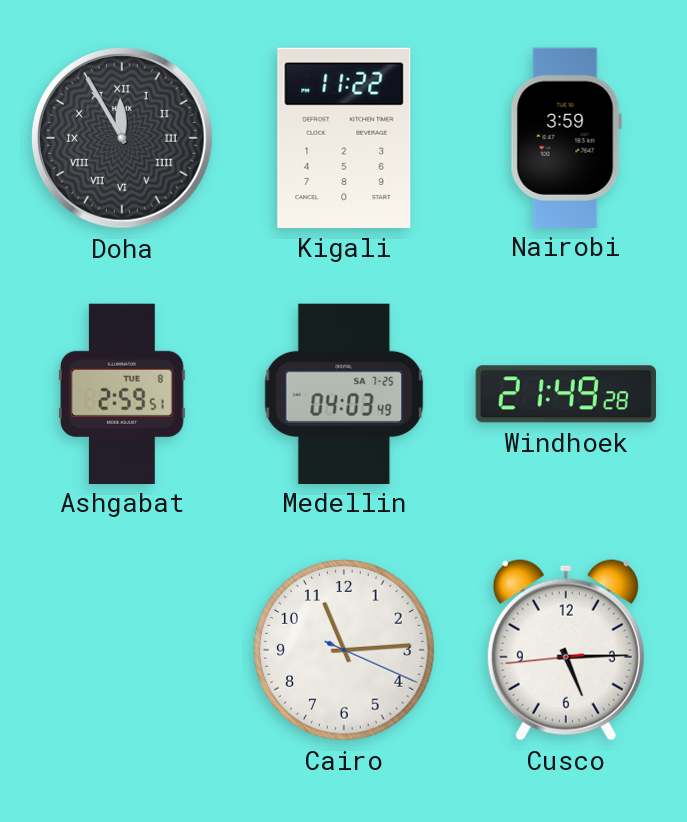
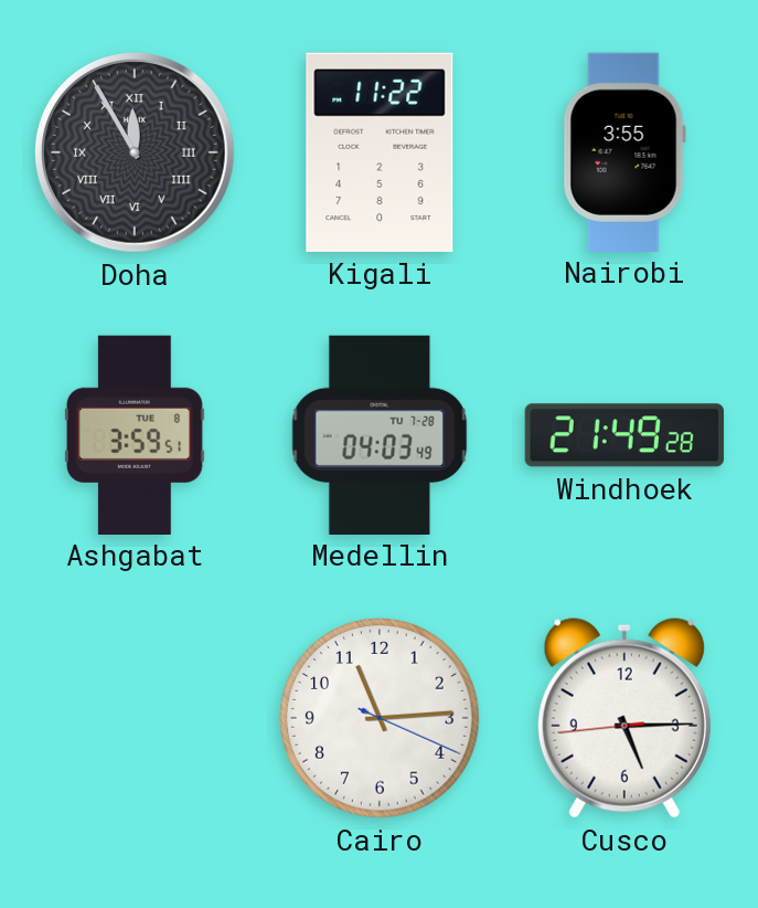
Nairobi: 3:59 -> 3:55 (624, 151)
Ashgabat: 2:59 -> 3:59 (135, 434)
Medellin date: SA 7-25 -> TU 7-28 (380, 434)
